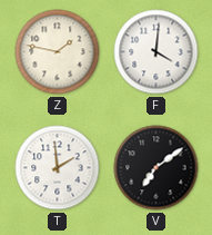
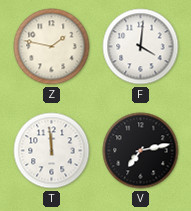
T: 1:59 -> 11:59 (52, 151)
V: 7:09 -> 7:13 (141, 151)
